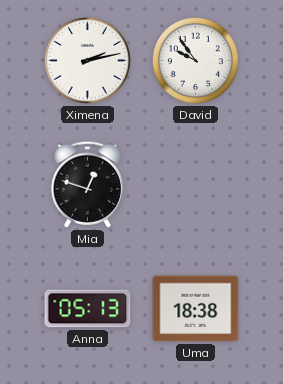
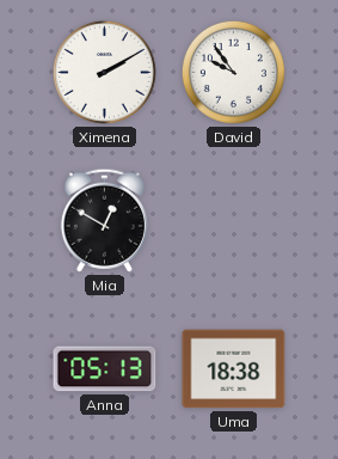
Ximena: 2:13 -> 2:10 (104, 72)
Mia: 12:48 -> 12:50 (104, 220)
